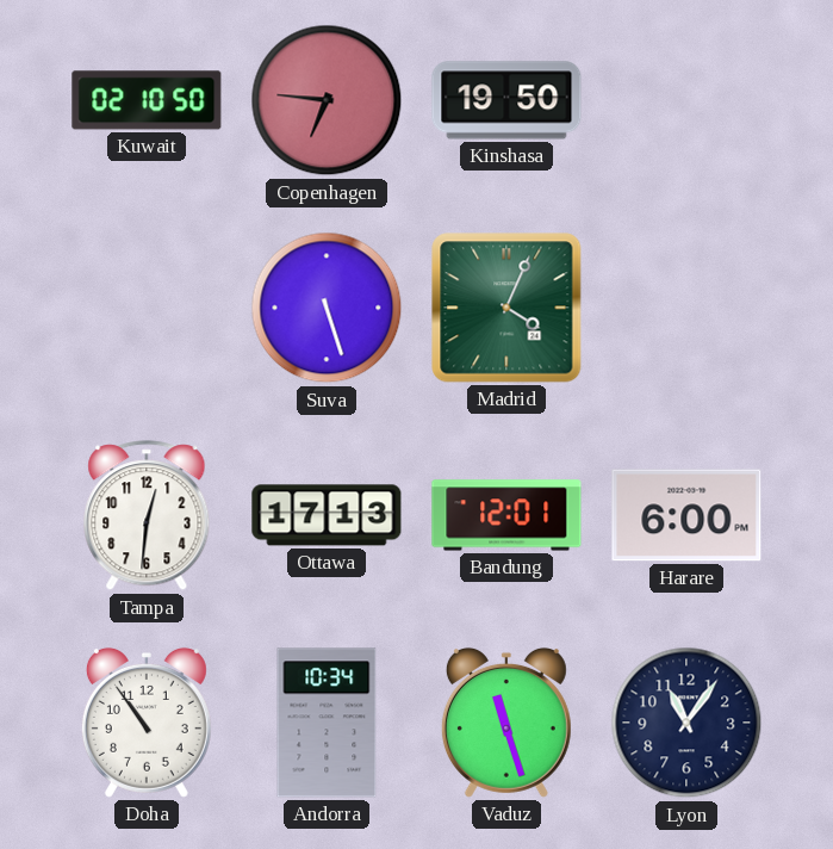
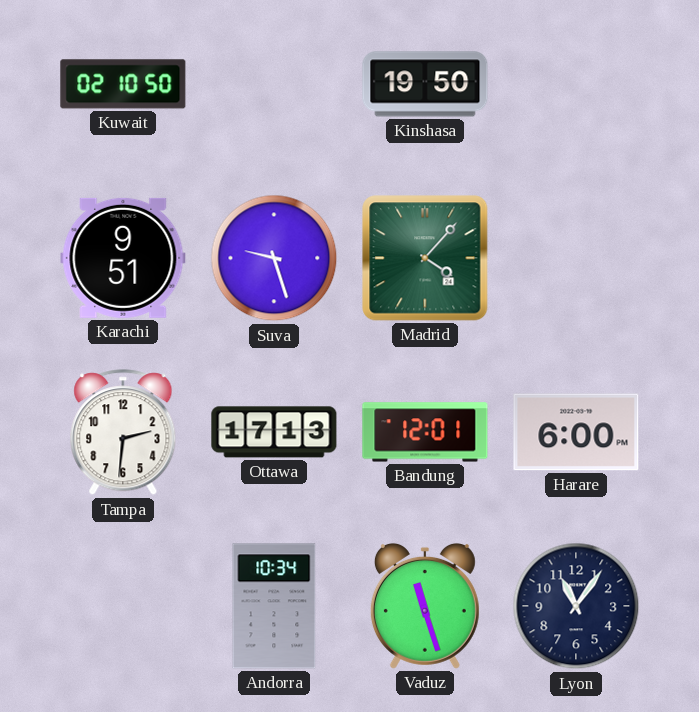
Copenhagen: 6:46 -> none (327, 100)
Karachi: none -> 9:51 (123, 258)
Suva: 5:27 -> 9:27 (274, 258)
Madrid: 4:04 -> 4:07 (425, 258)
Tampa: 12:31 -> 2:31 (123, 433)
Doha: 10:54 -> none (147, 723)
